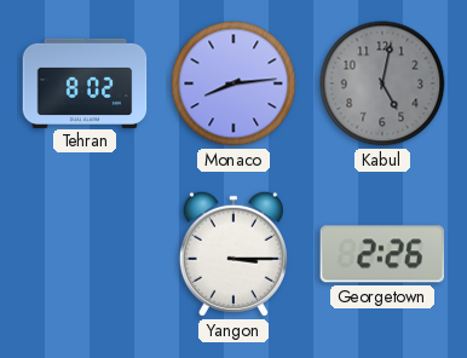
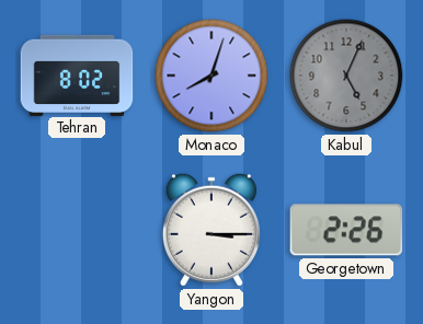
Monaco: 8:14 -> 8:03 (211, 76)
Kabul: 5:02 -> 5:04 (346, 76)
